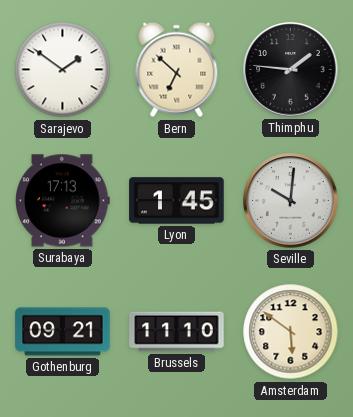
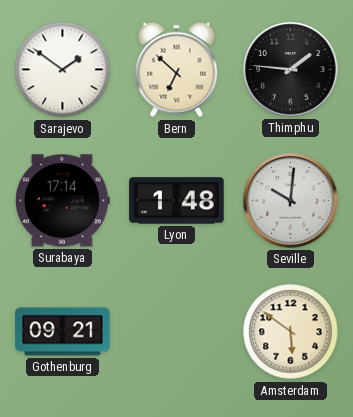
Surabaya: 17:13 -> 17:14 (63, 201)
Lyon: 1:45 -> 1:48 (177, 201)
Brussels: 11:10 -> none (177, 332)
